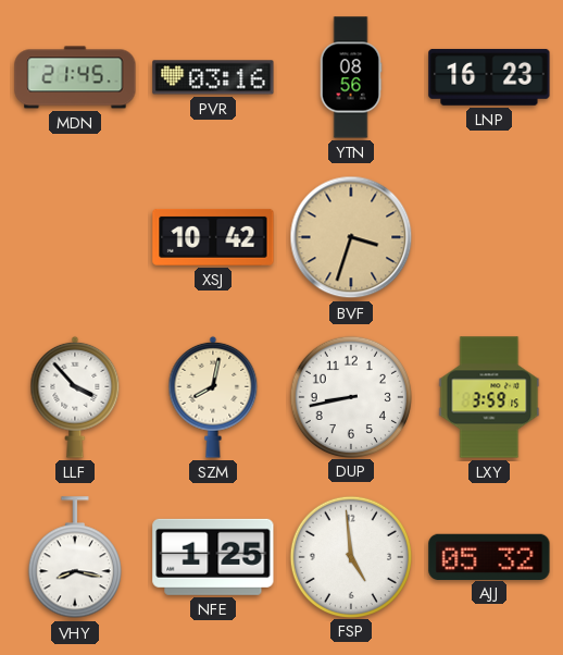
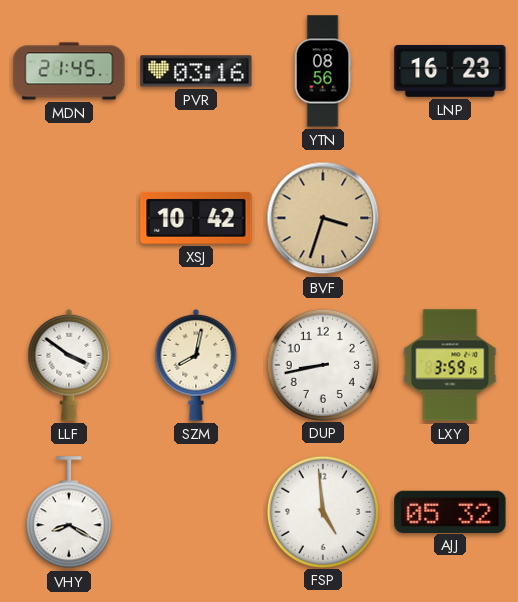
LLF: 3:53 -> 3:51 (69, 365)
VHY: 8:17 -> 8:20 (69, 513)
NFE: 1:25 -> none (213, 557)
